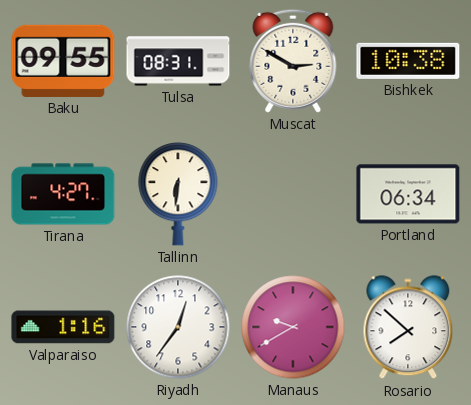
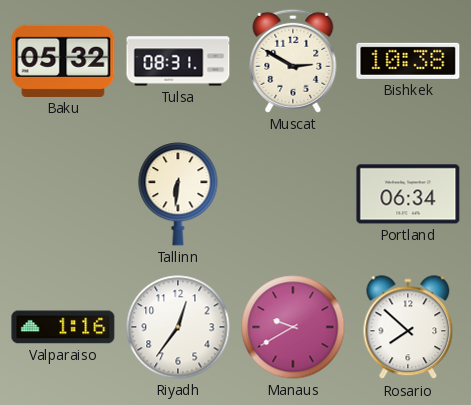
Baku: 09:55 -> 05:32 (63, 61)
Tirana: 4:27 -> none (63, 194)
